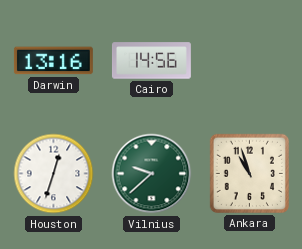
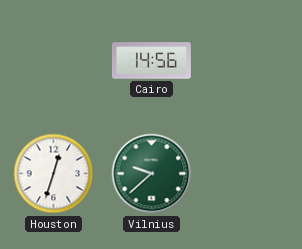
Darwin: 13:16 -> none (53, 61)
Ankara: 10:57 -> none (249, 173)
